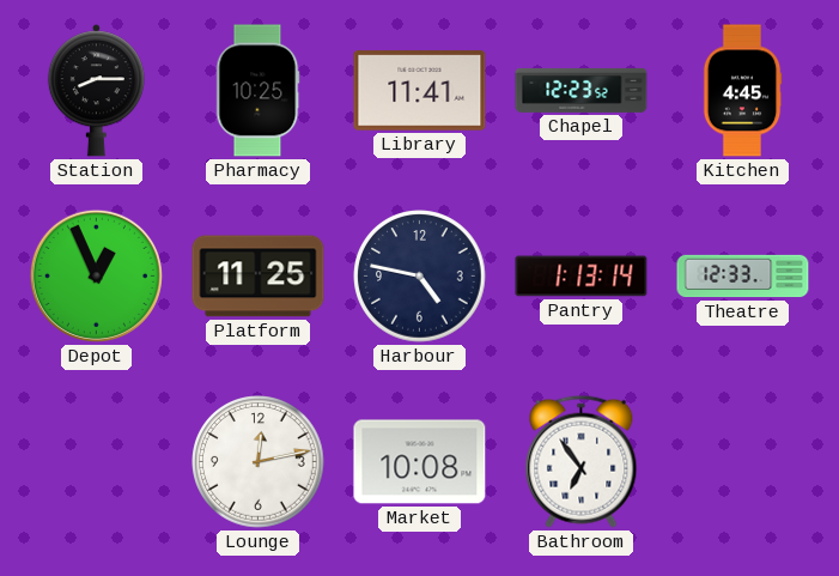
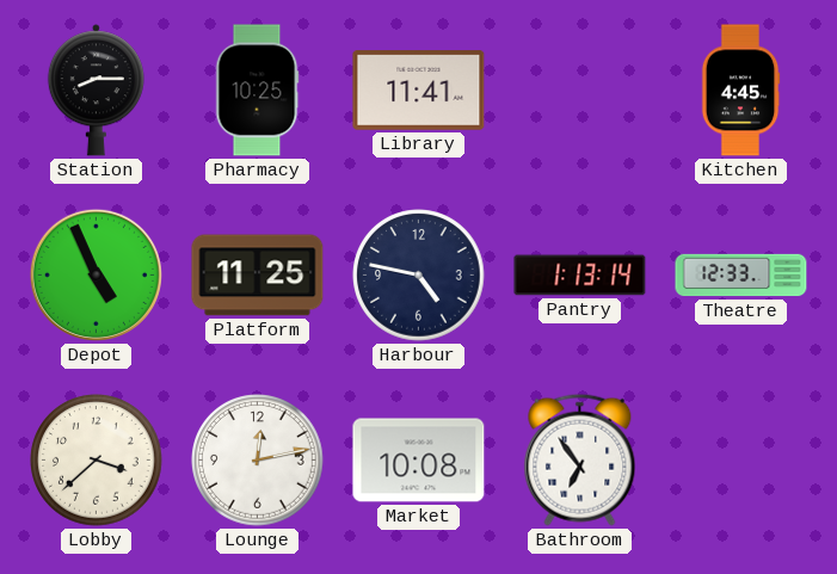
Chapel: 12:23 -> none (582, 90)
Depot: 12:56 -> 4:56 (96, 274)
Lobby: none -> 3:38 (97, 461)
